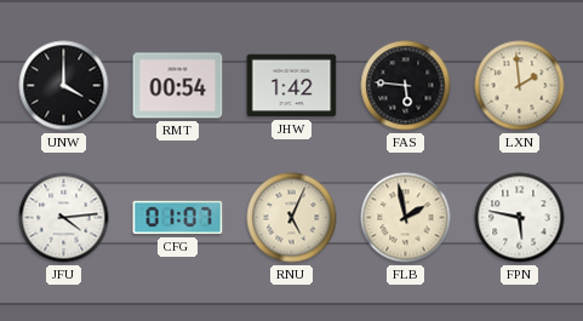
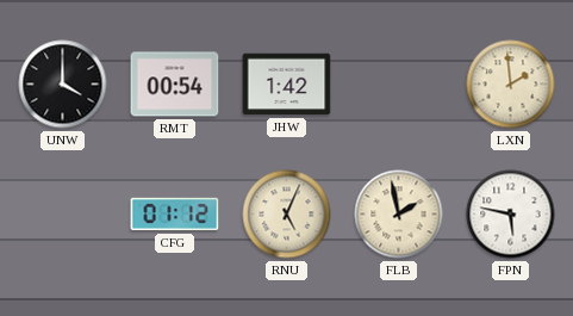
FAS: 5:46 -> none (406, 86)
JFU: 4:14 -> none (64, 218)
CFG: 01:07 -> 01:12 (175, 215)
